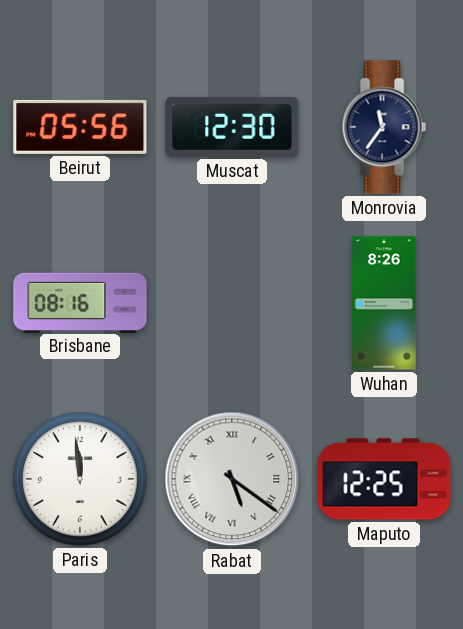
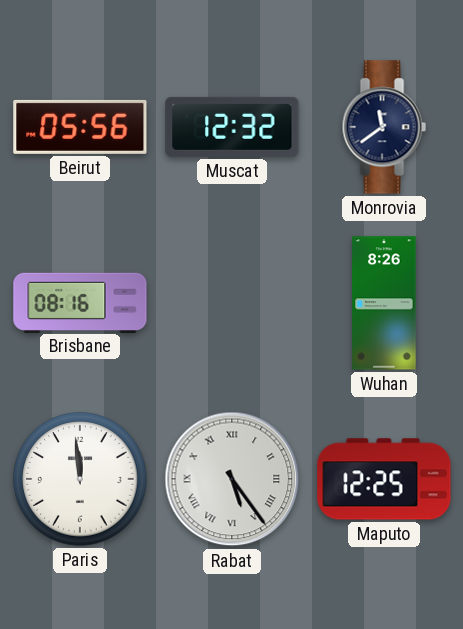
Muscat: 12:30 -> 12:32 (232, 127)
Monrovia: 11:36 -> 11:39 (384, 127)
Rabat: 5:21 -> 5:24 (232, 479)
